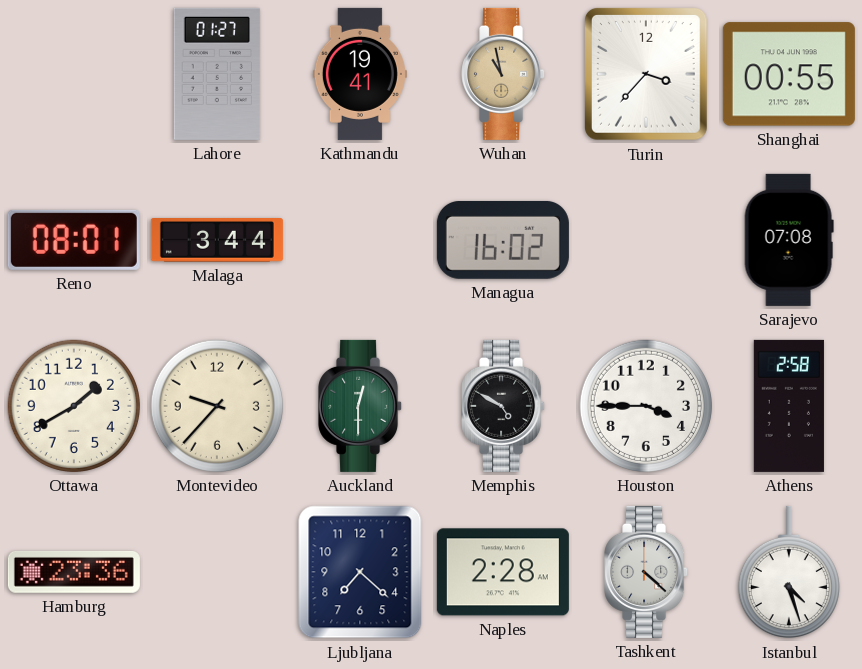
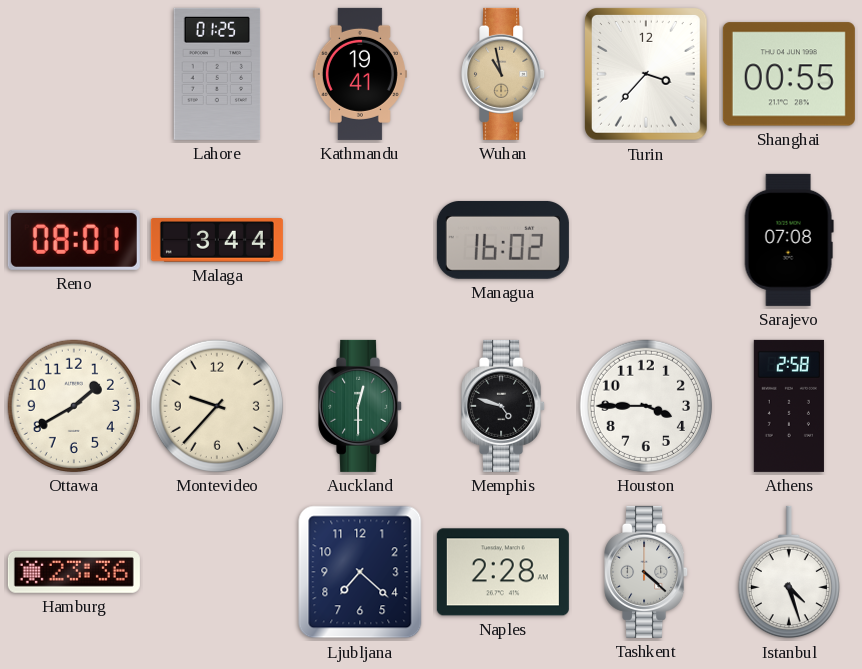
Lahore: 01:27 -> 01:25 (217, 74)
Memphis: 4:50 -> 4:48 (504, 406)
